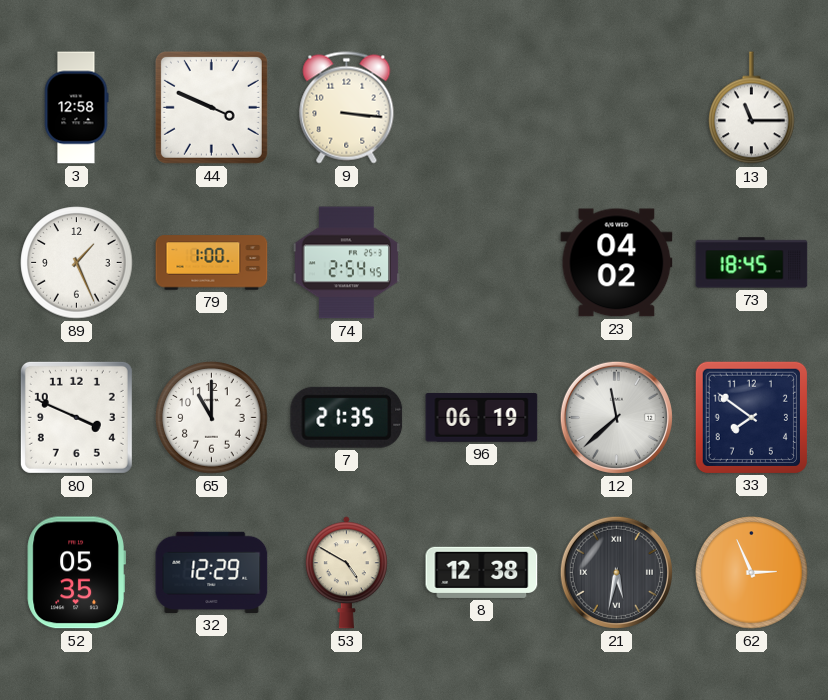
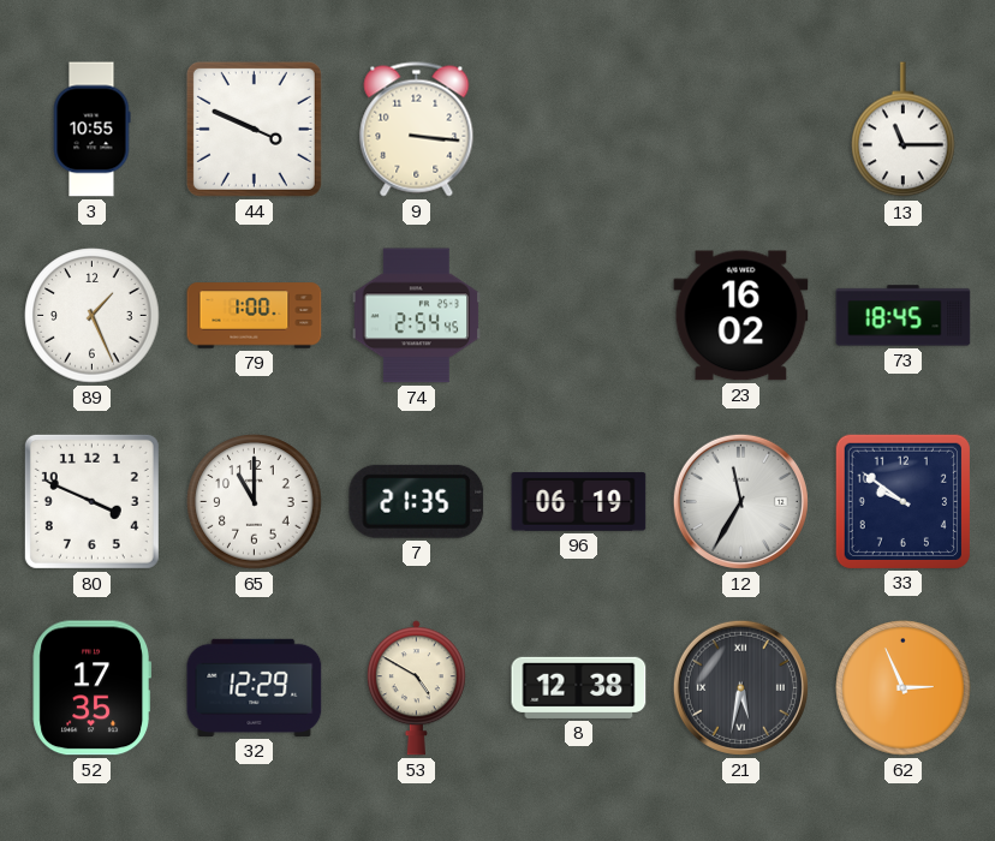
3: 12:58 -> 10:55 (91, 130)
23: 04:02 -> 16:02 (741, 316)
12: 11:38 -> 11:35 (740, 501)
33: 7:51 -> 9:51 (902, 501)
52: 05:35 -> 17:35 (91, 688)
